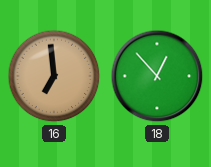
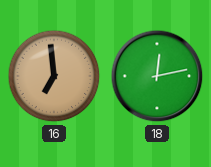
18: 12:53 -> 12:13 (157, 76)
